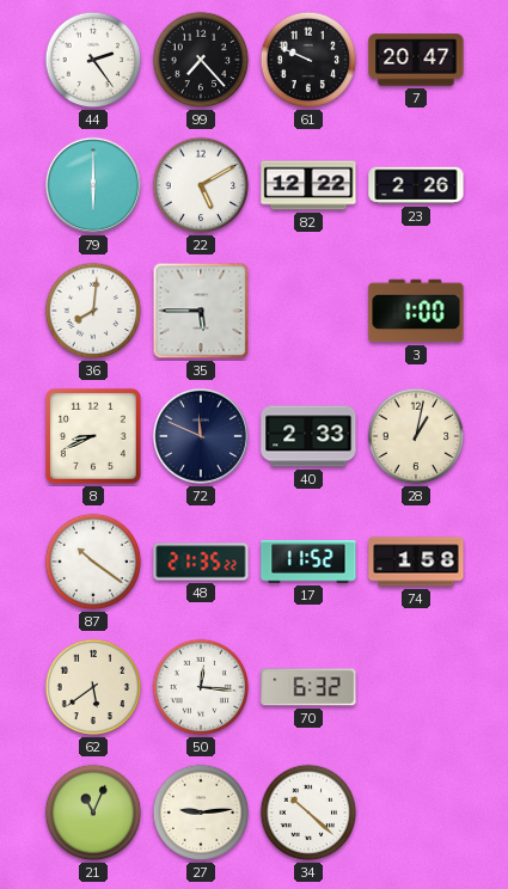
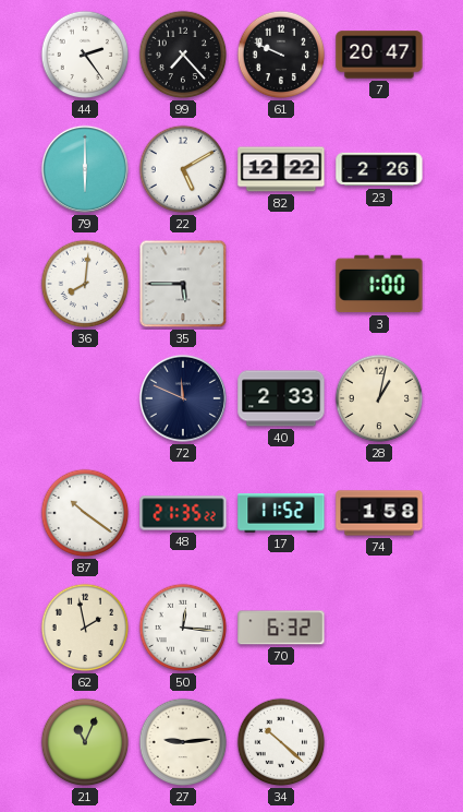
8: 8:41 -> none (93, 436)
62: 5:39 -> 1:58 (85, 628)
